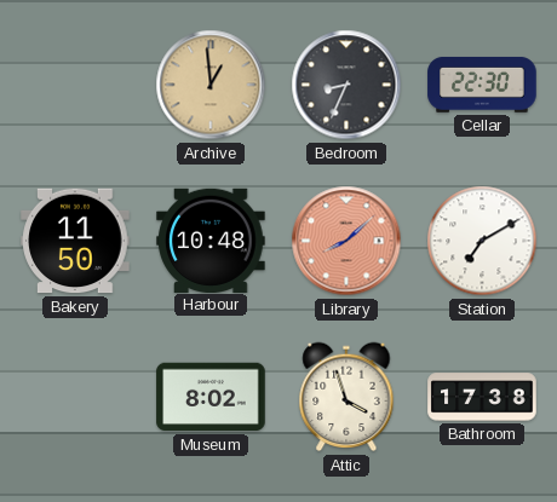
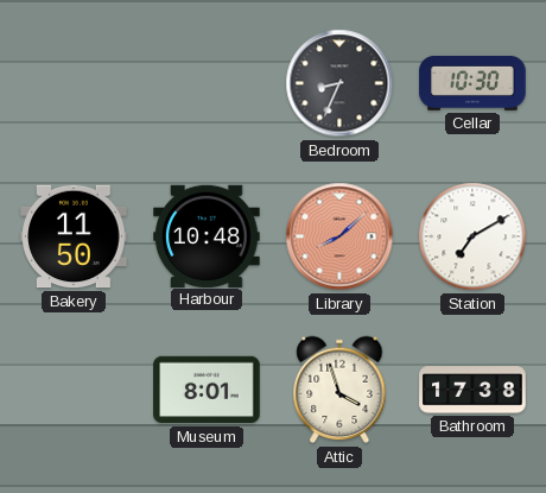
Archive: 12:59 -> none (211, 85)
Cellar: 22:30 -> 10:30 (472, 83)
Museum: 8:02 -> 8:01 (207, 390)
